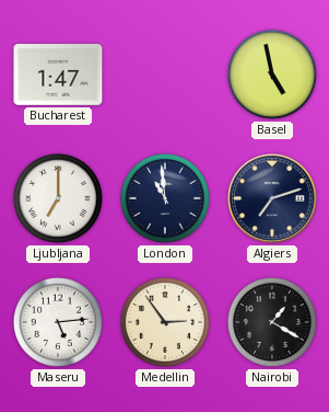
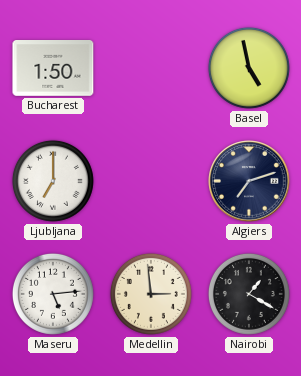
Bucharest: 1:47 -> 1:50 (53, 69)
London: 10:59 -> none (165, 198)
Medellin: 2:54 -> 2:59 (151, 294)
